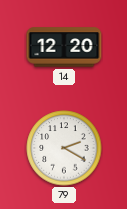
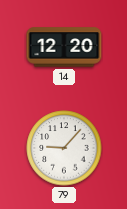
79: 2:20 -> 9:07 (64, 148)
